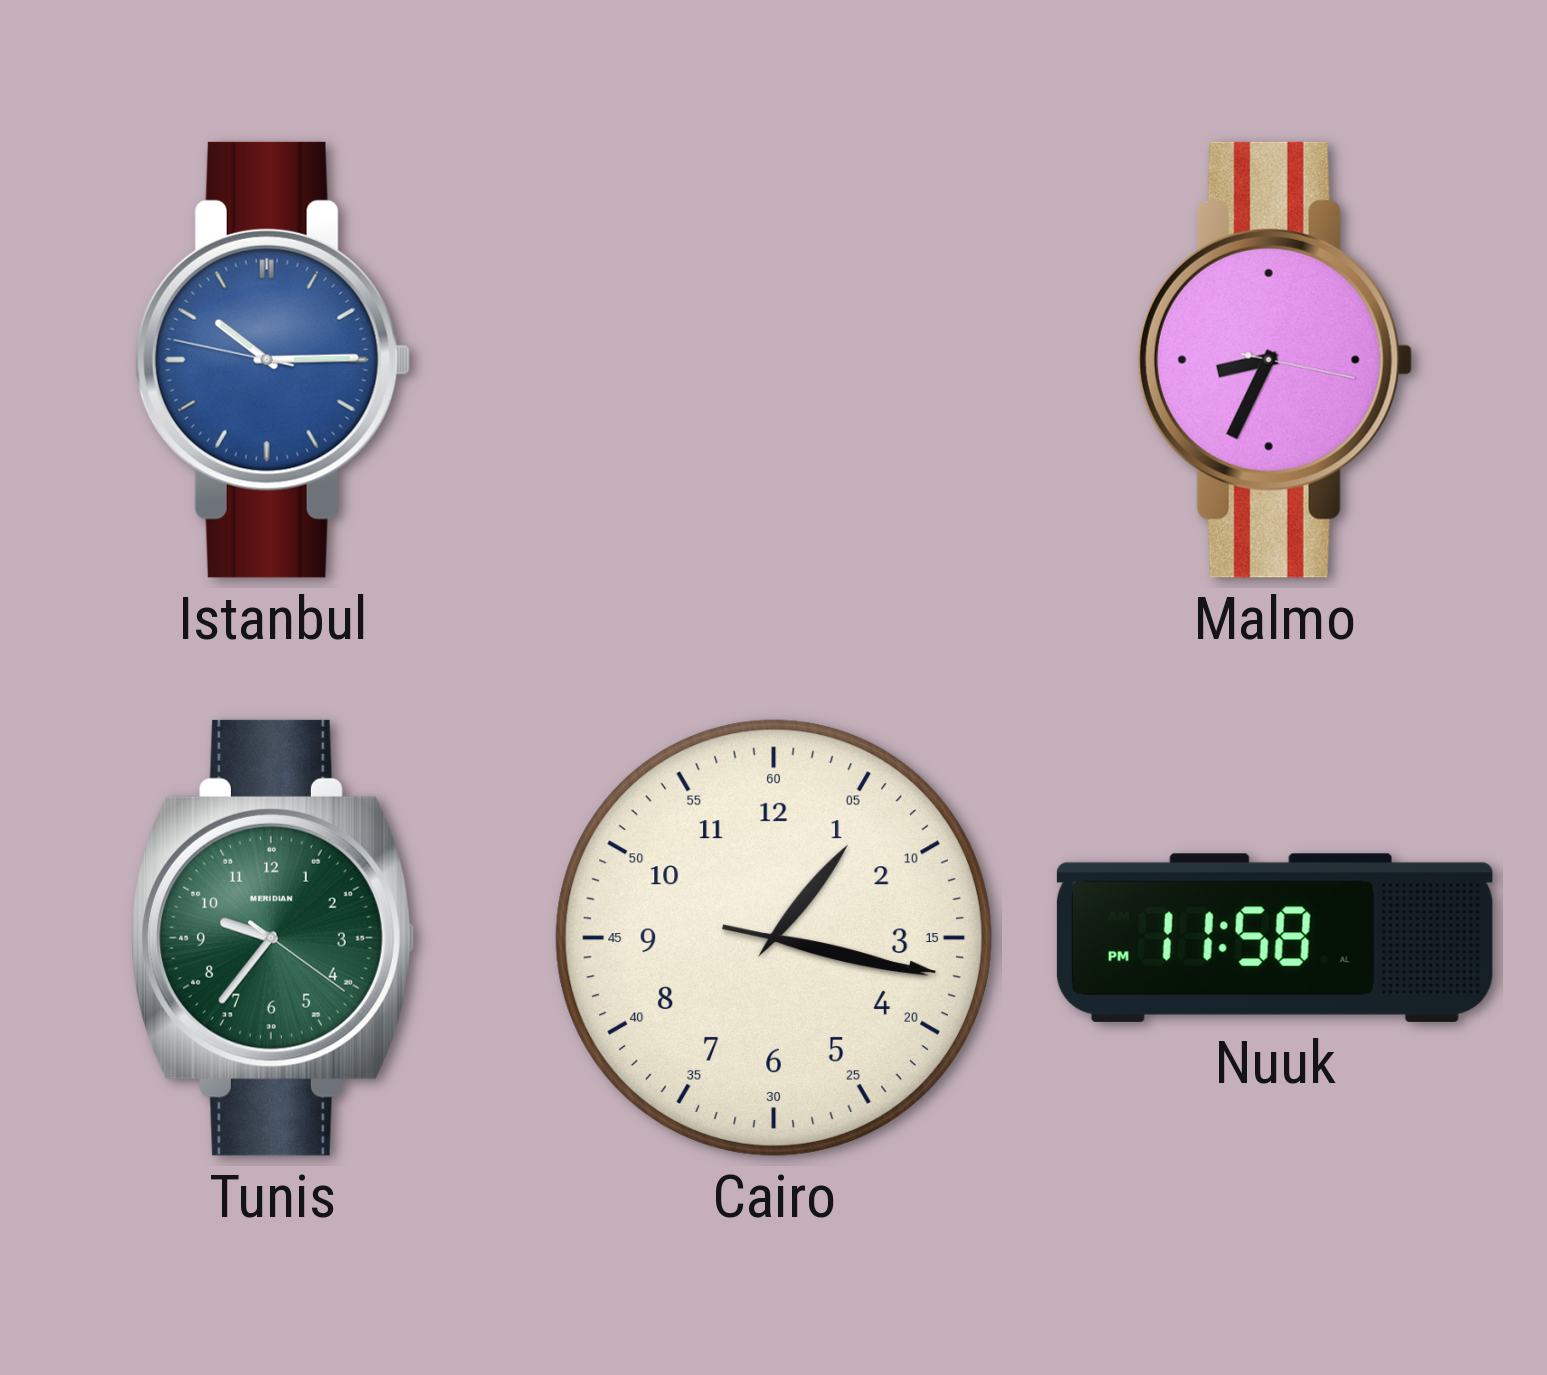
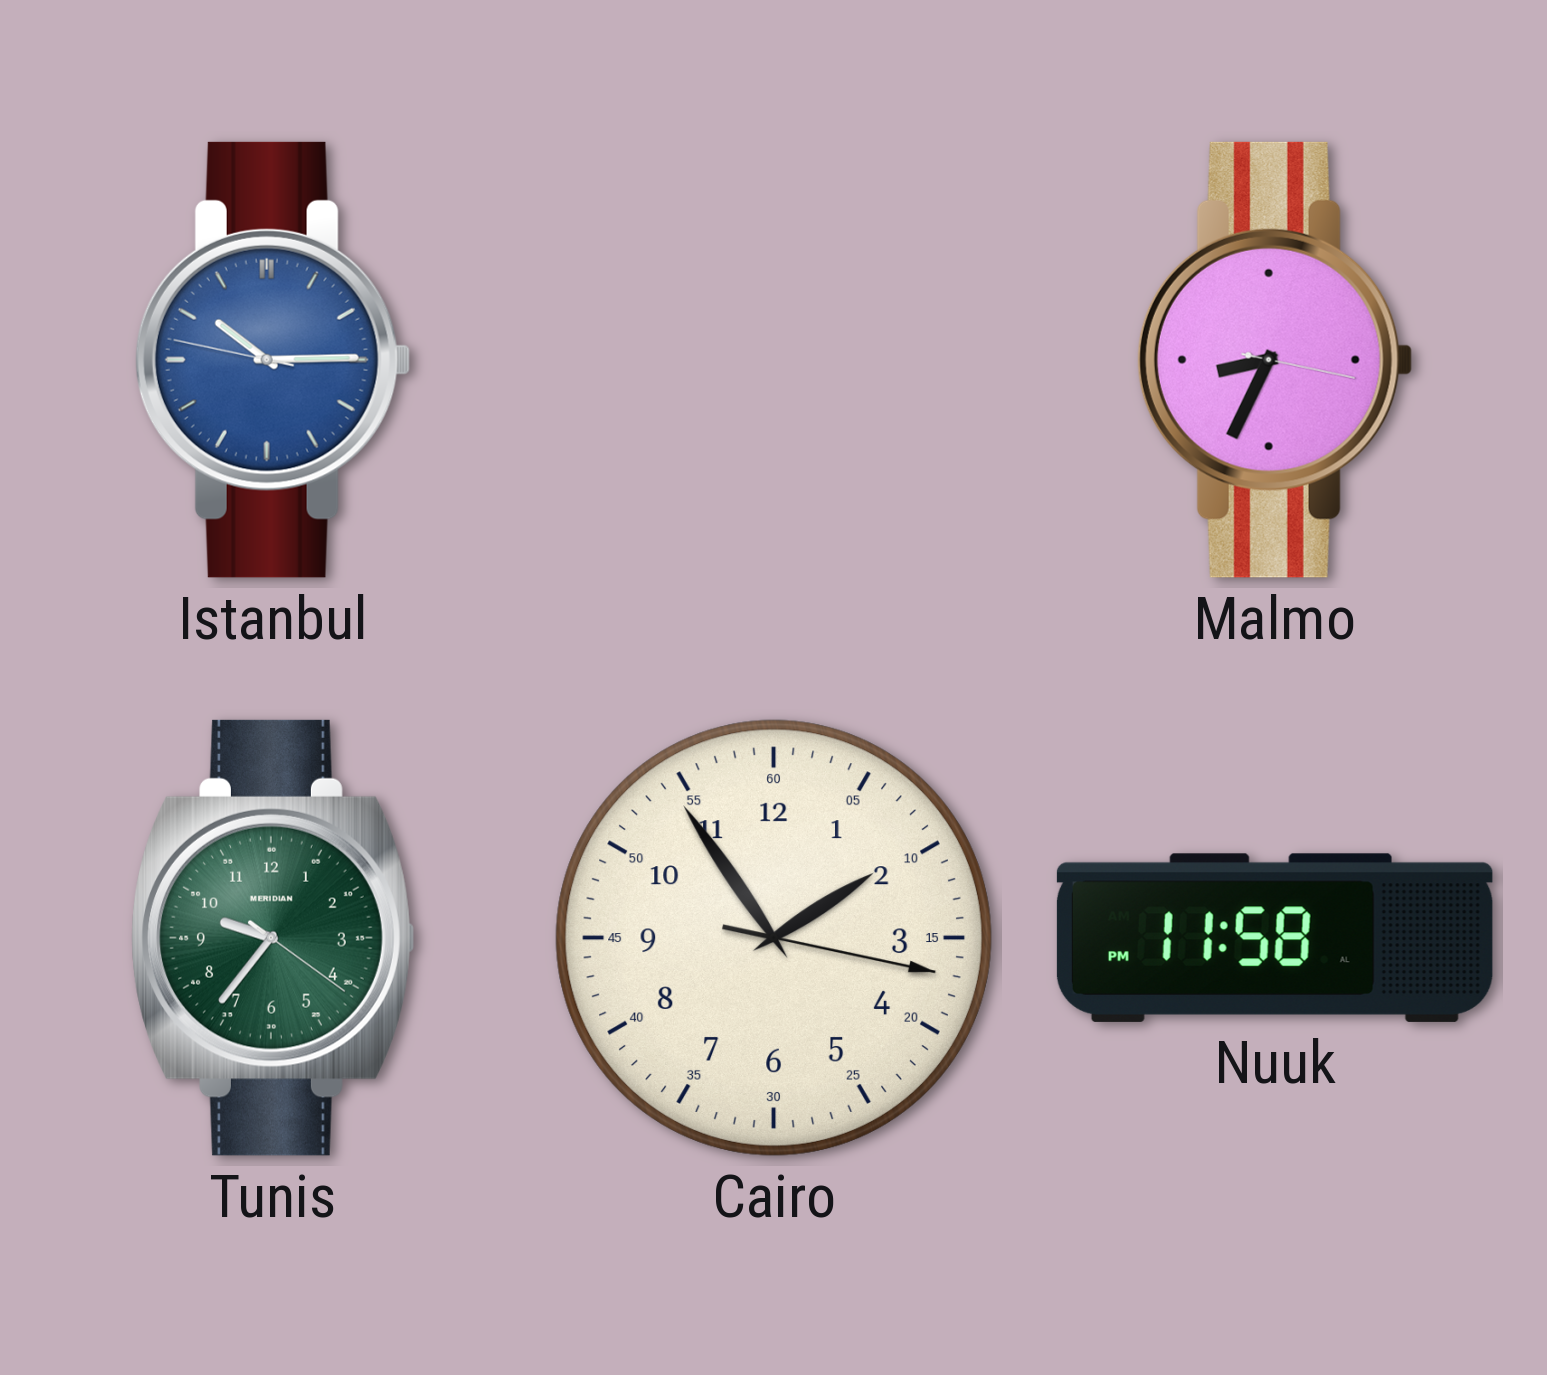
Cairo: 1:17 -> 1:54 (774, 938)
